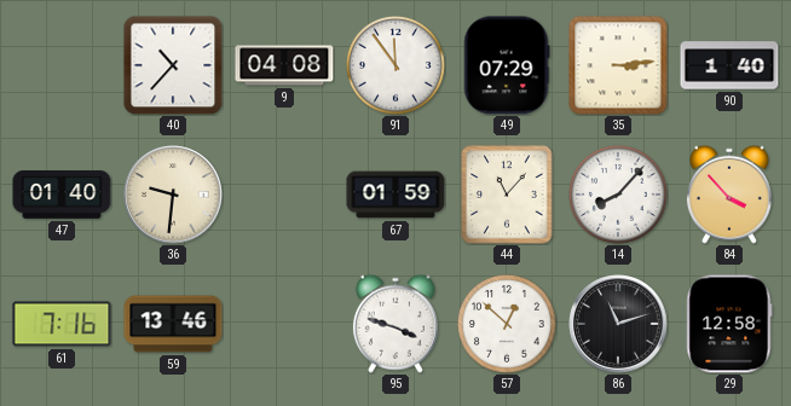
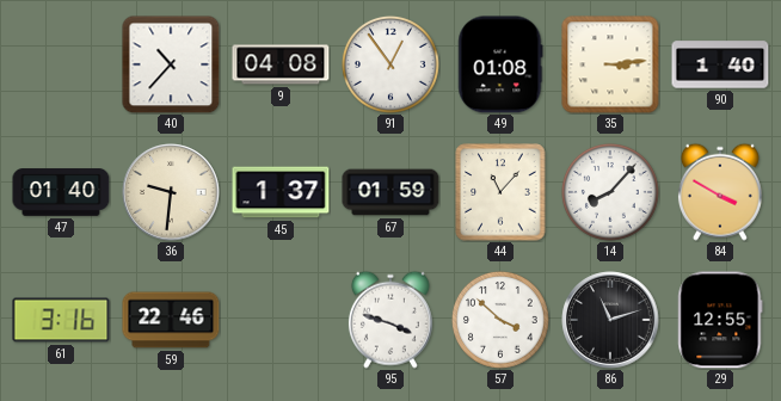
91: 11:54 -> 12:54 (390, 64)
49: 07:29 -> 01:08 (500, 64)
45: none -> 1:37 (281, 192)
84: 3:53 -> 3:50 (720, 192)
61: 7:16 -> 3:16 (61, 320)
59: 13:46 -> 22:46 (171, 320)
57: 12:52 -> 3:52 (500, 320)
29: 12:58 -> 12:55 (720, 320)
